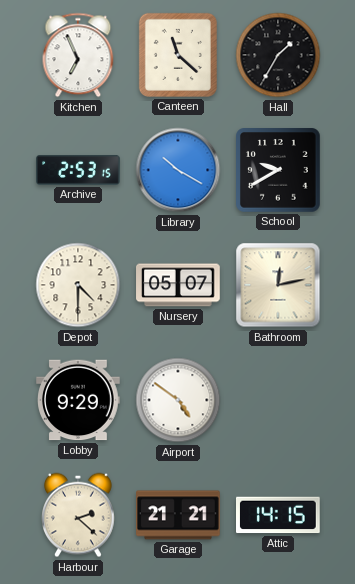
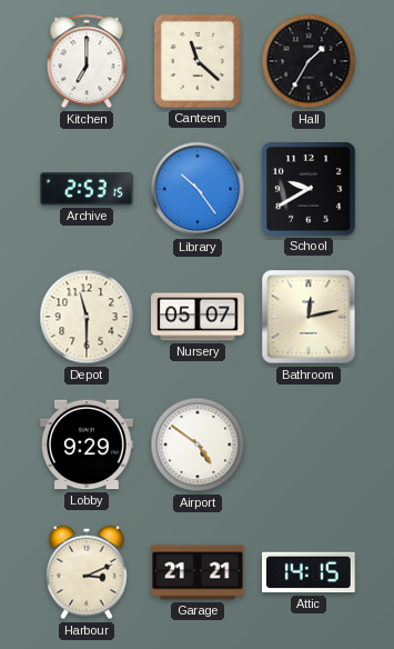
Kitchen: 6:56 -> 7:00 (87, 61)
Library: 10:20 -> 10:24 (198, 189)
Depot: 4:30 -> 11:30 (87, 317)
Harbour: 2:22 -> 3:11 (88, 572)
